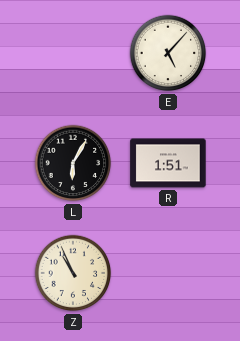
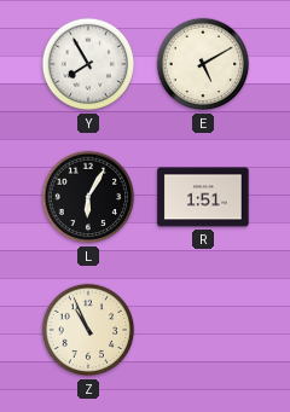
Y: none -> 7:55 (88, 64)
E: 5:07 -> 5:10 (203, 64)
